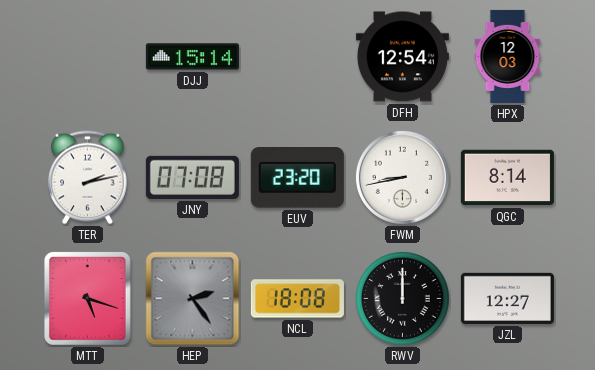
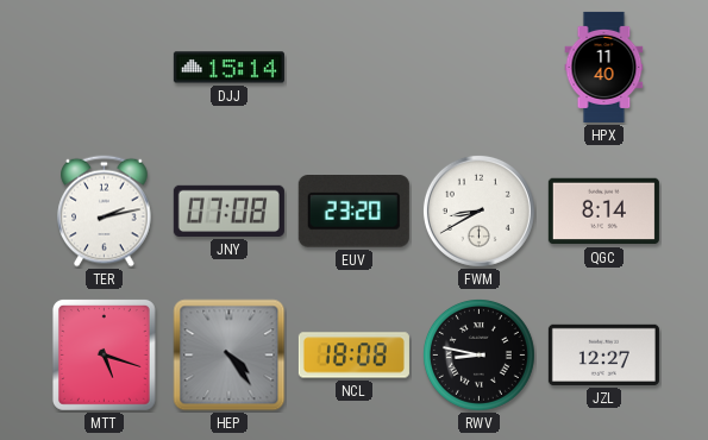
DFH: 12:54 -> none (402, 57)
HPX: 12:03 -> 11:40 (604, 67)
FWM: 8:43 -> 8:40 (478, 210)
HEP: 2:24 -> 4:24 (230, 356)
RWV: 12:00 -> 8:47 (478, 354)
